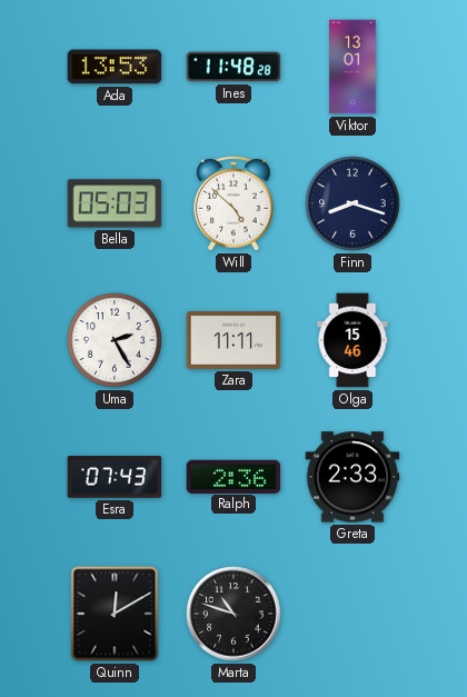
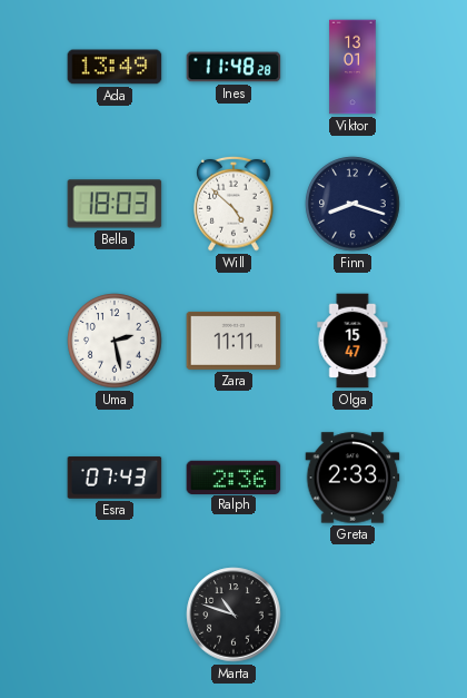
Ada: 13:53 -> 13:49 (115, 67)
Bella: 05:03 -> 18:03 (115, 204)
Uma: 2:25 -> 2:28 (115, 341)
Olga: 15:46 -> 15:47 (352, 341)
Quinn: 12:10 -> none (115, 614)
